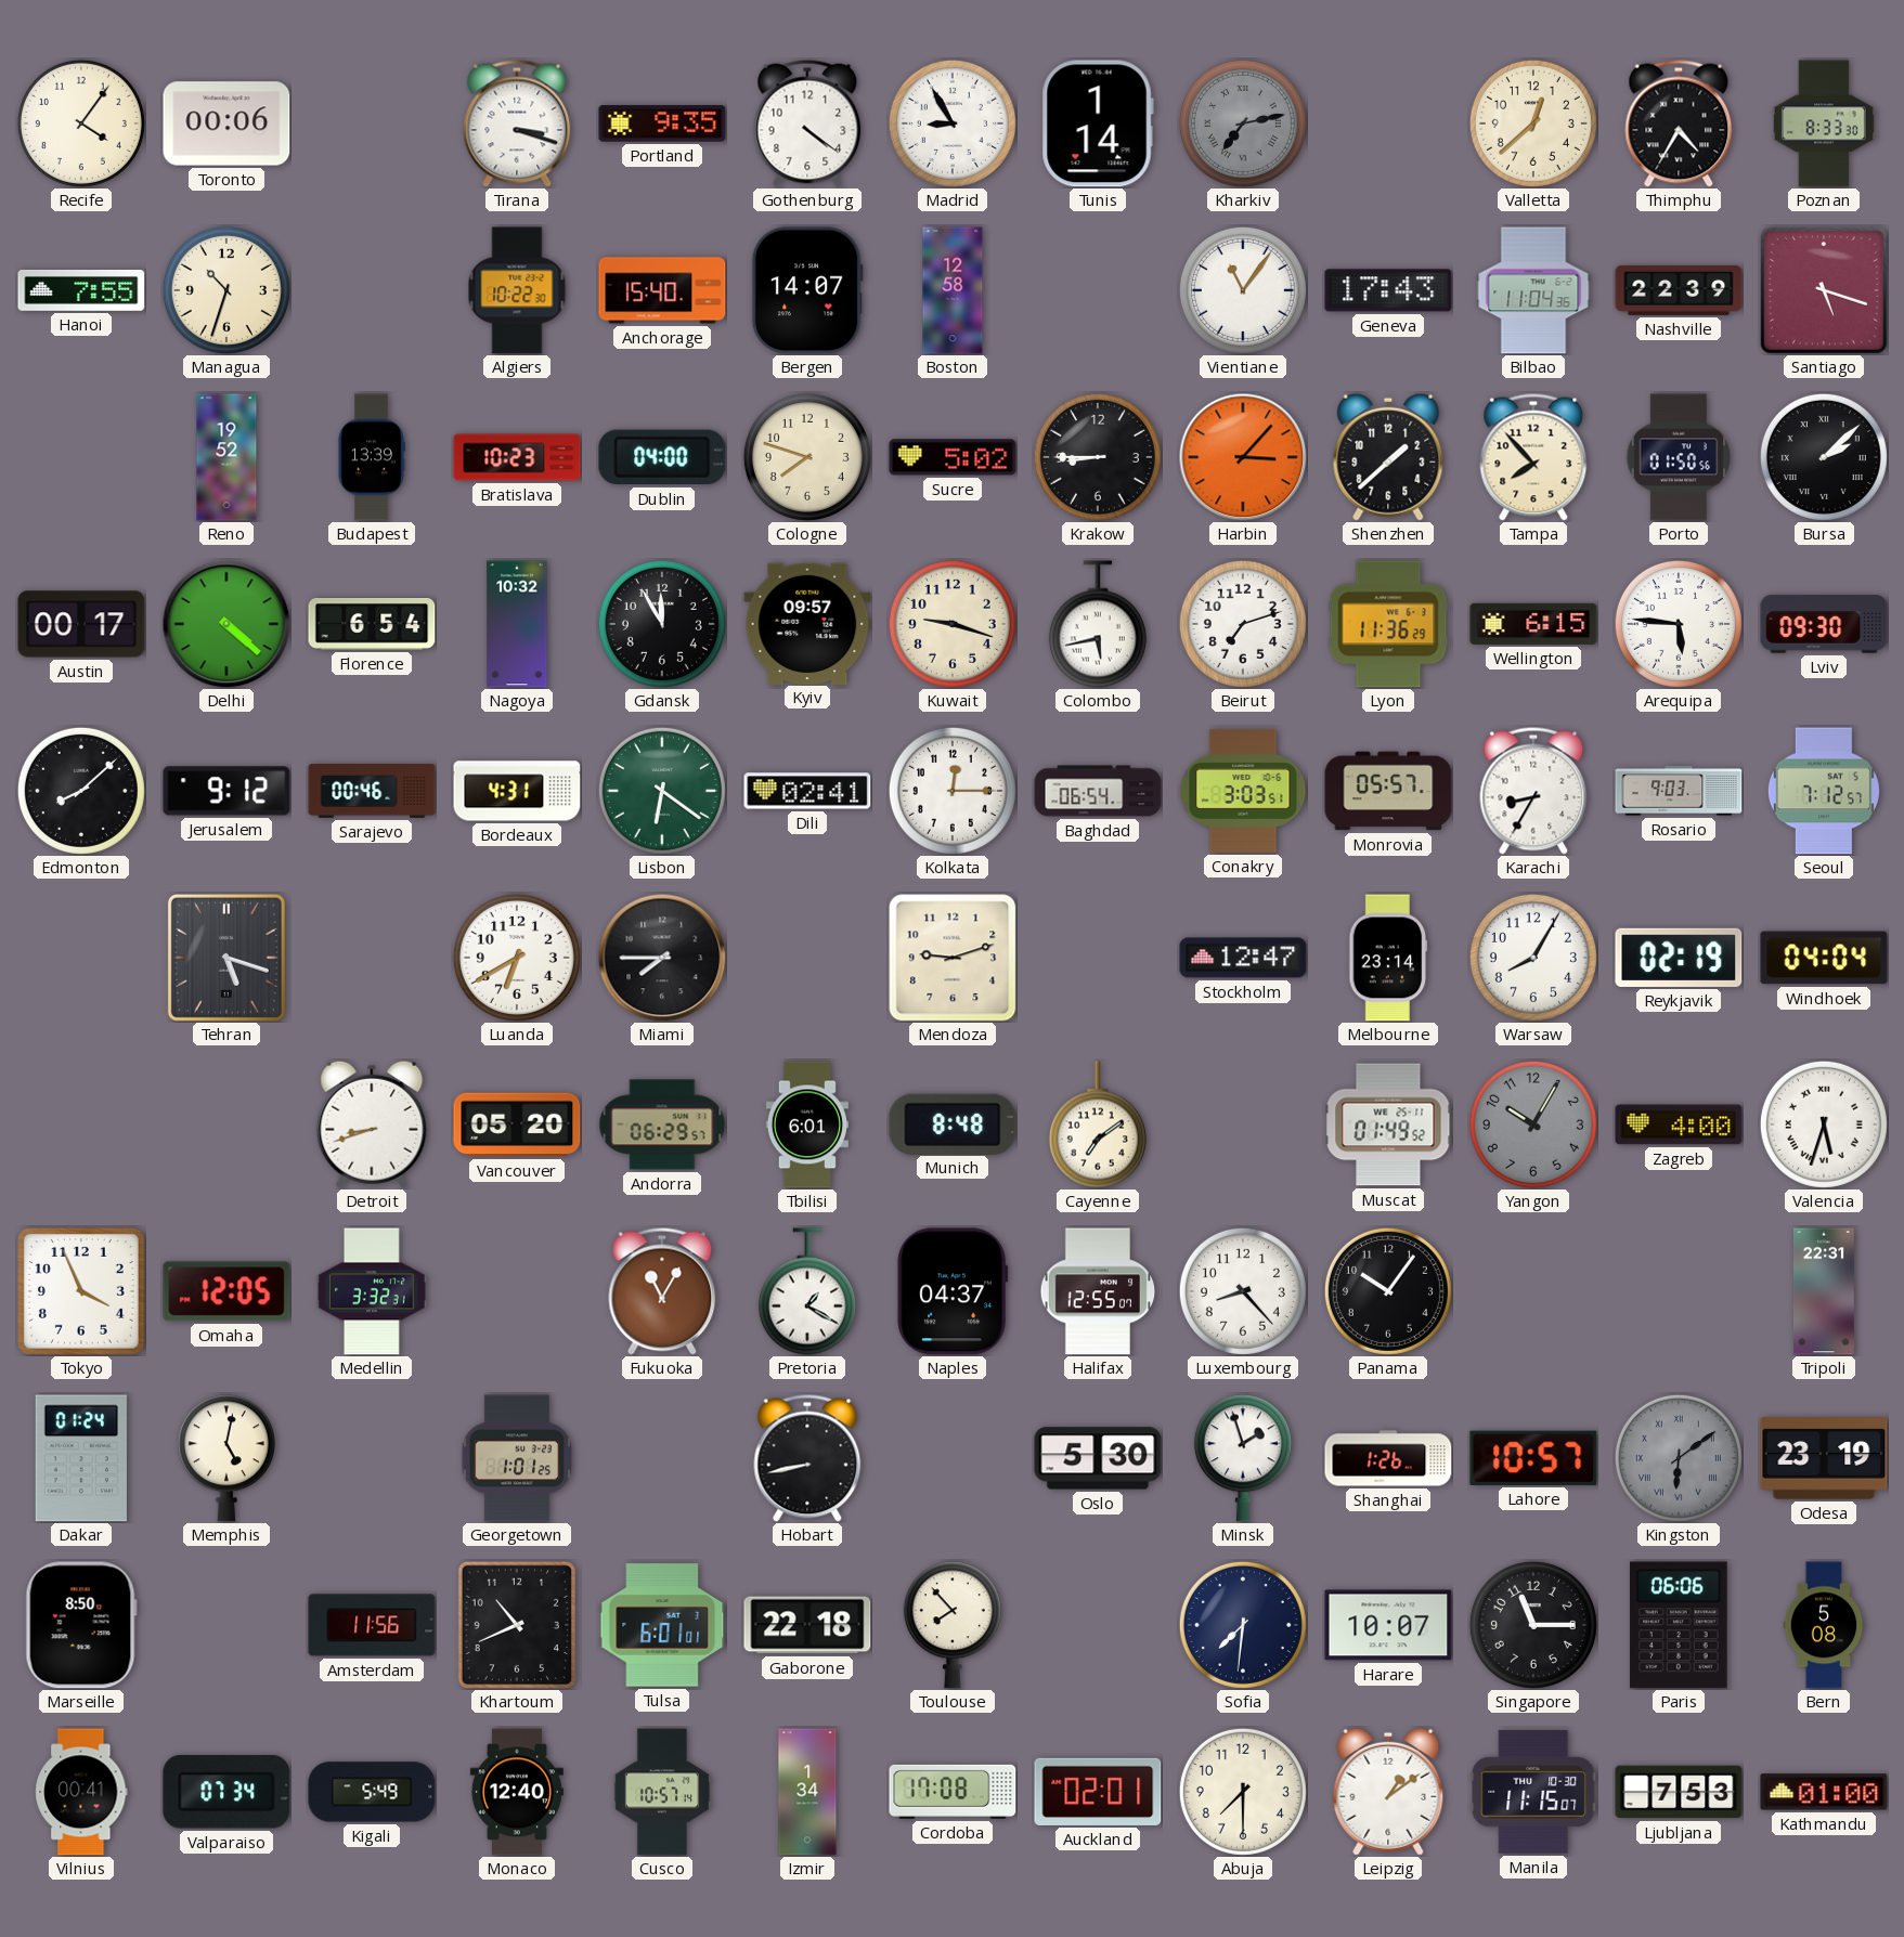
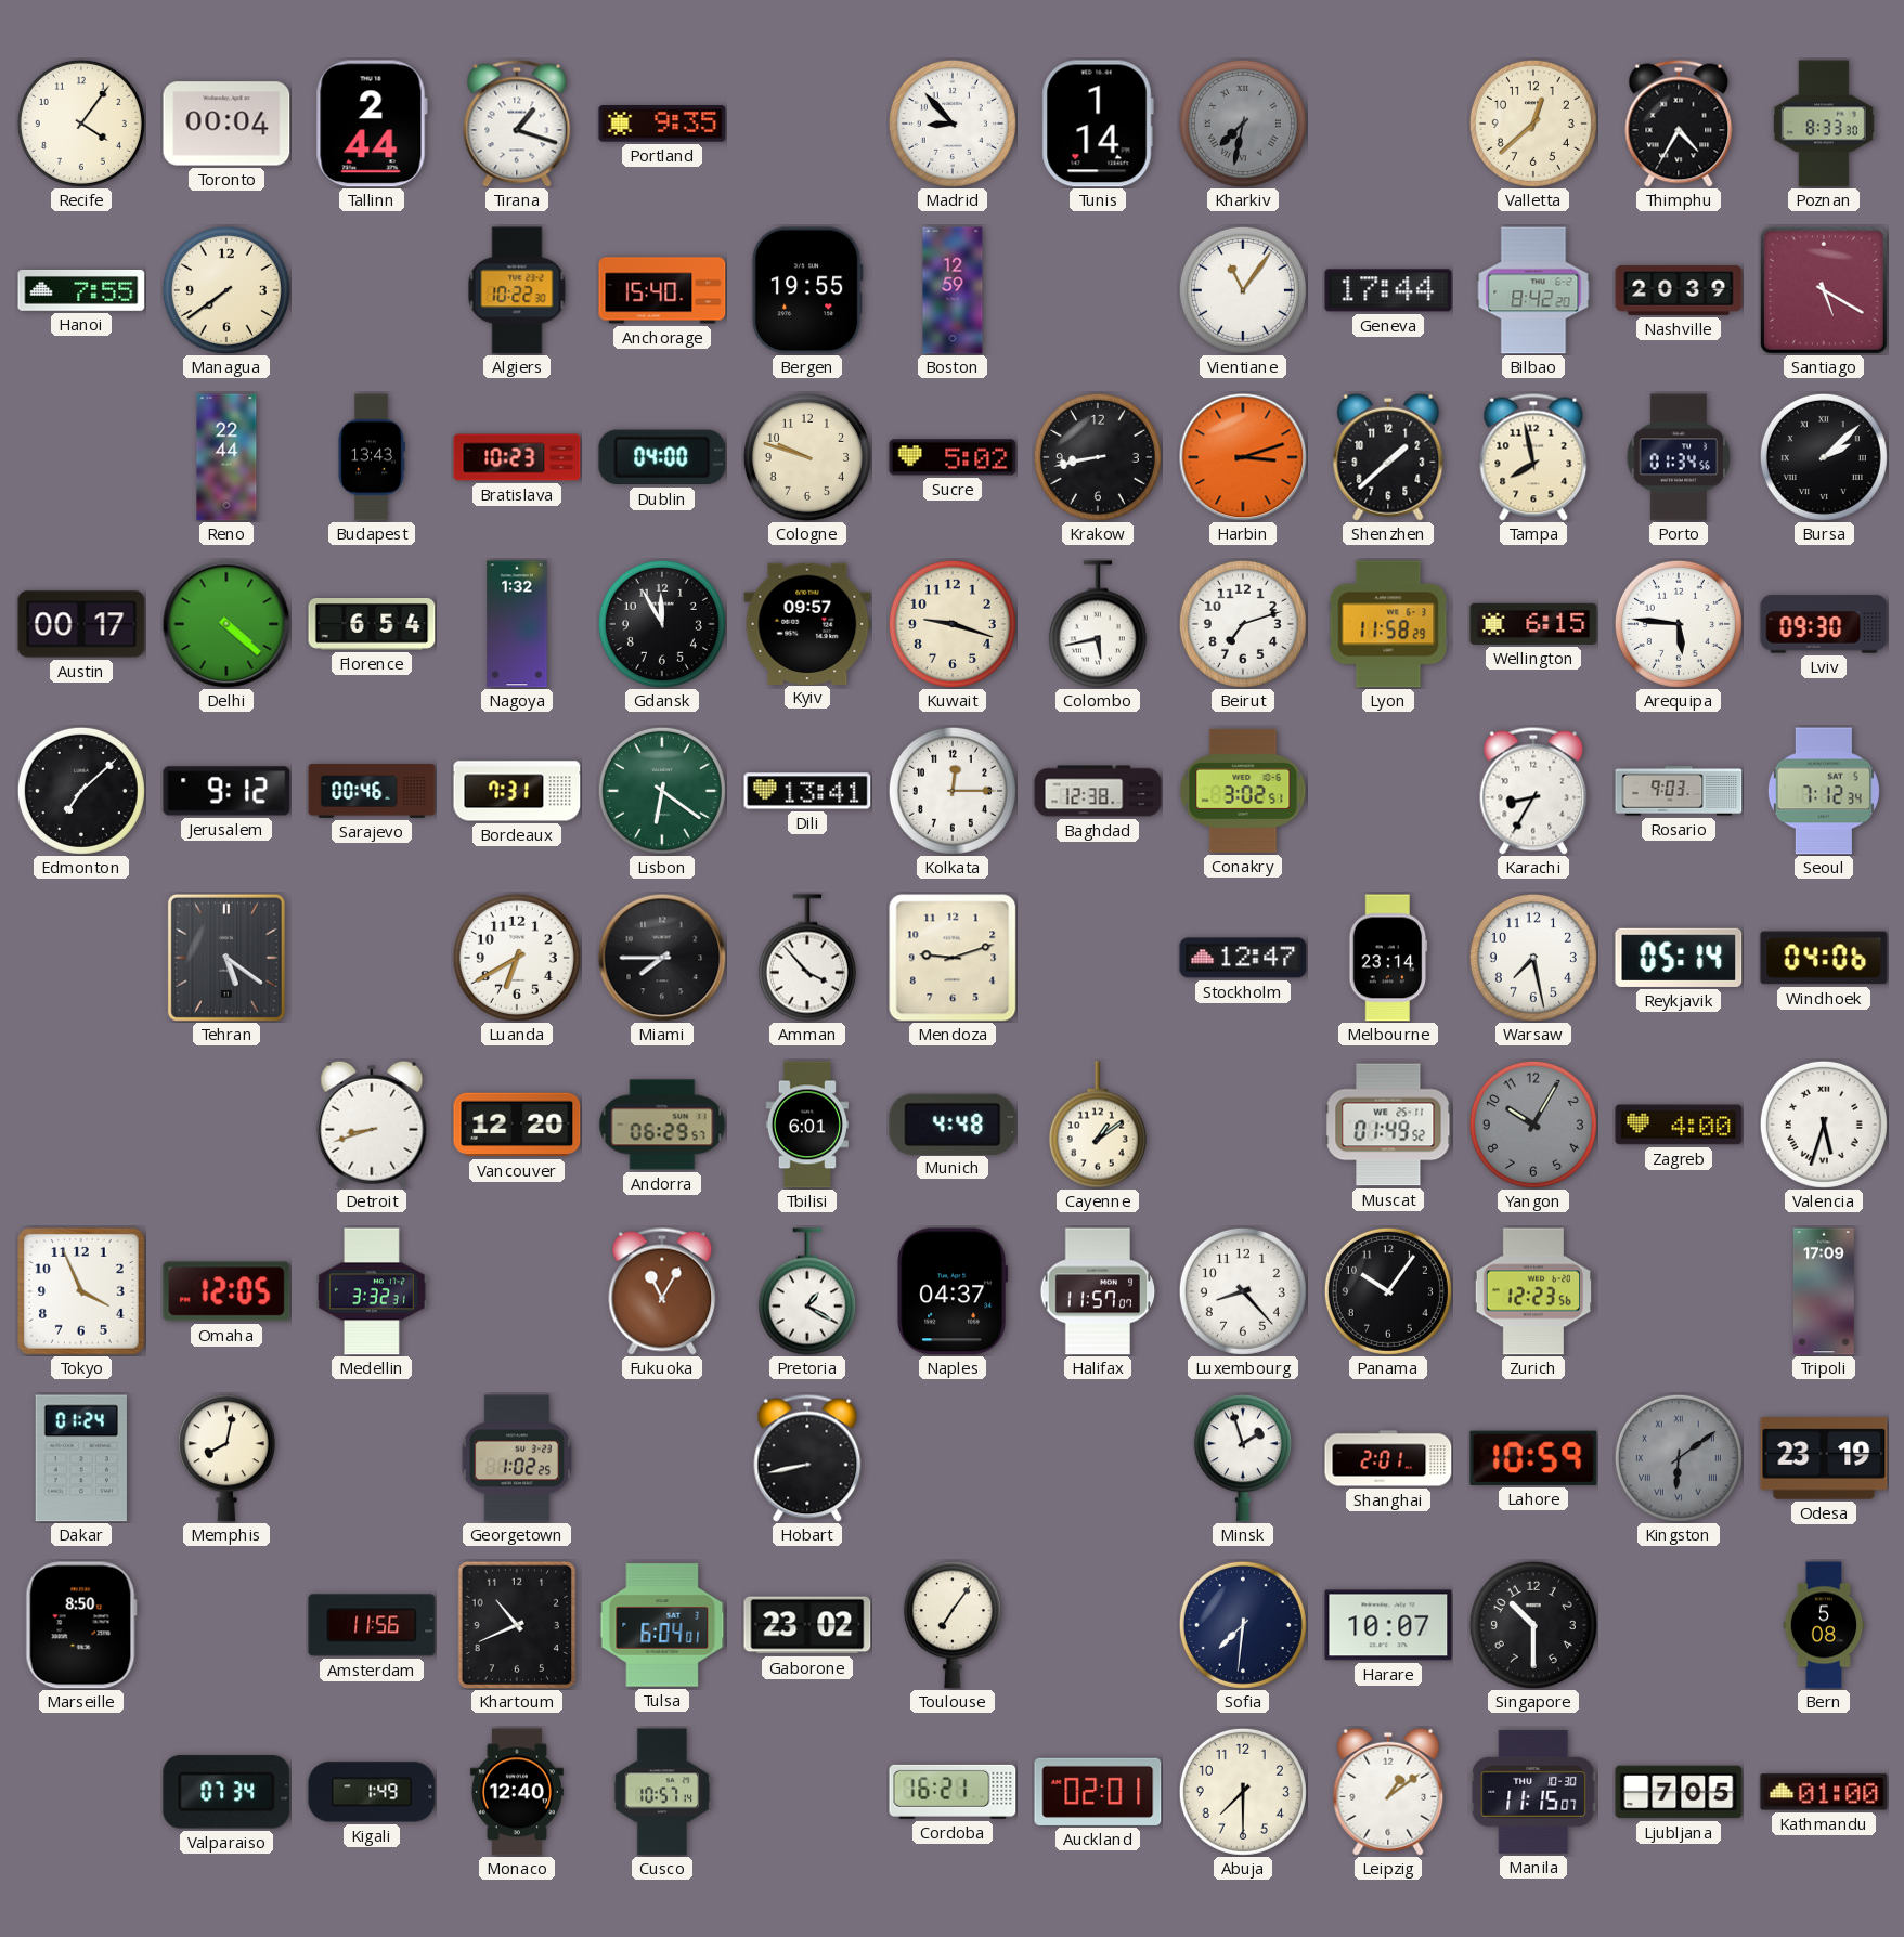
Toronto: 00:06 -> 00:04 (226, 123)
Tallinn: none -> 2:44 (372, 123)
Tirana: 3:18 -> 1:18 (517, 123)
Gothenburg: 4:21 -> none (807, 123)
Madrid: 8:55 -> 8:53 (953, 123)
Kharkiv: 7:13 -> 7:32 (1243, 123)
Managua: 10:33 -> 7:39 (226, 290)
Bergen: 14:07 -> 19:55 (807, 290)
Boston: 12:58 -> 12:59 (953, 290)
Geneva: 17:43 -> 17:44 (1388, 290)
Bilbao: 11:04 -> 8:42 (1533, 290)
Nashville: 22:39 -> 20:39 (1679, 290)
Santiago: 5:18 -> 5:20 (1824, 290)
Reno: 19:52 -> 22:44 (226, 457)
Budapest: 13:39 -> 13:43 (372, 457)
Cologne: 7:48 -> 9:48 (807, 457)
Krakow: 8:45 -> 8:43 (1098, 457)
Harbin: 3:07 -> 3:12 (1243, 457)
Tampa: 7:53 -> 7:58 (1533, 457)
Porto: 01:50 -> 01:34 (1679, 457)
Nagoya: 10:32 -> 1:32 (517, 624)
Lyon: 11:36 -> 11:58 (1388, 624)
Edmonton: 8:08 -> 7:08 (81, 791)
Bordeaux: 4:31 -> 7:31 (517, 791)
Dili: 02:41 -> 13:41 (807, 791)
Baghdad: 06:54 -> 12:38 (1098, 791)
Conakry: 3:03 -> 3:02 (1243, 791)
Monrovia: 05:57 -> none (1388, 791)
Seoul: 7:12:57 -> 7:12:34 (1824, 791)
Tehran: 5:18 -> 5:21 (226, 958)
Amman: none -> 3:53 (807, 958)
Warsaw: 8:05 -> 7:28 (1533, 958)
Reykjavik: 02:19 -> 05:14 (1679, 958)
Windhoek: 04:04 -> 04:06 (1824, 958)
Vancouver: 05:20 -> 12:20 (517, 1124)
Munich: 8:48 -> 4:48 (953, 1123)
Cayenne: 7:09 -> 1:09 (1098, 1124)
Halifax: 12:55 -> 11:57 (1098, 1291)
Zurich: none -> 12:23 (1532, 1291)
Tripoli: 22:31 -> 17:09 (1824, 1291)
Memphis: 5:02 -> 8:02 (226, 1458)
Georgetown: 1:01 -> 1:02 (517, 1458)
Oslo: 5:30 -> none (1098, 1458)
Shanghai: 1:26 -> 2:01 (1388, 1458)
Lahore: 10:57 -> 10:59 (1533, 1458)
Tulsa: 6:01 -> 6:04 (662, 1625)
Gaborone: 22:18 -> 23:02 (807, 1625)
Toulouse: 7:53 -> 7:06 (953, 1625)
Singapore: 11:15 -> 10:30 (1533, 1625)
Paris: 06:06 -> none (1679, 1625)
Vilnius: 00:41 -> none (81, 1792)
Kigali: 5:49 -> 1:49 (372, 1792)
Izmir: 1:34 -> none (807, 1792)
Cordoba: 17:08 -> 16:21 (953, 1792)
Ljubljana: 7:53 -> 7:05 (1679, 1792)
